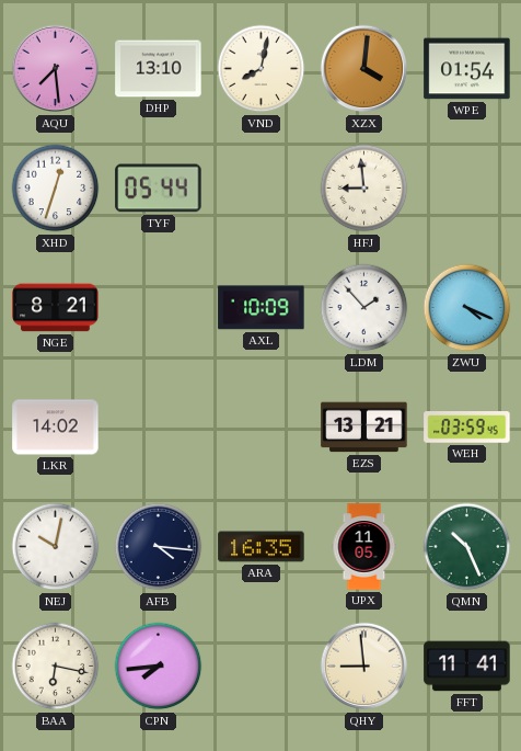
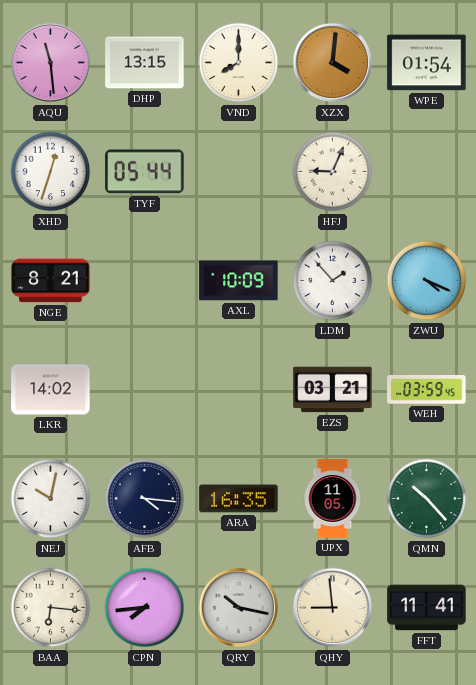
AQU: 7:29 -> 11:29 (51, 63)
DHP: 13:10 -> 13:15 (145, 63)
VND: 8:02 -> 8:00 (239, 63)
HFJ: 8:59 -> 9:04 (333, 172)
EZS: 13:21 -> 03:21 (333, 390)
QMN: 10:26 -> 10:23 (427, 499)
BAA: 6:17 -> 6:16 (51, 608)
QRY: none -> 10:17 (239, 608)
